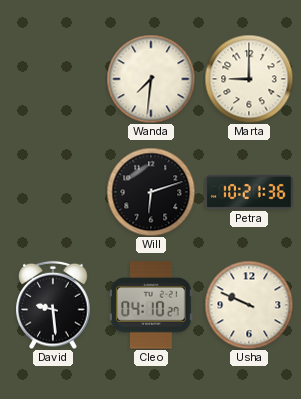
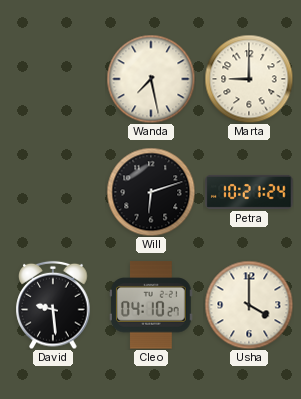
Wanda: 7:31 -> 7:28 (151, 79)
Petra: 10:21:36 -> 10:21:24 (249, 192)
Usha: 9:49 -> 4:00 (249, 305)
